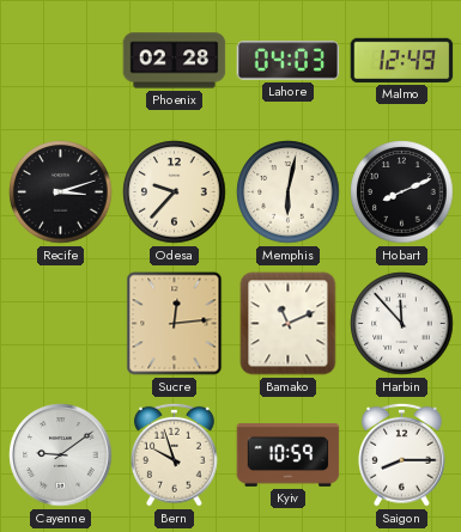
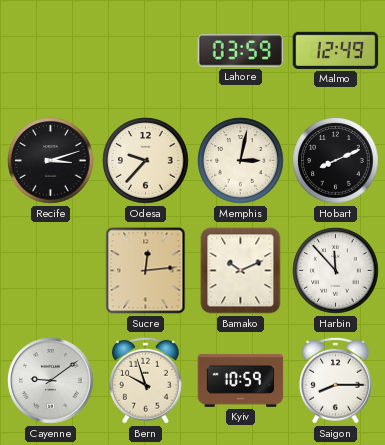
Phoenix: 02:28 -> none (175, 61)
Lahore: 04:03 -> 03:59 (241, 51)
Memphis: 6:02 -> 3:02 (241, 161)
Bamako: 11:11 -> 10:11 (241, 271)
